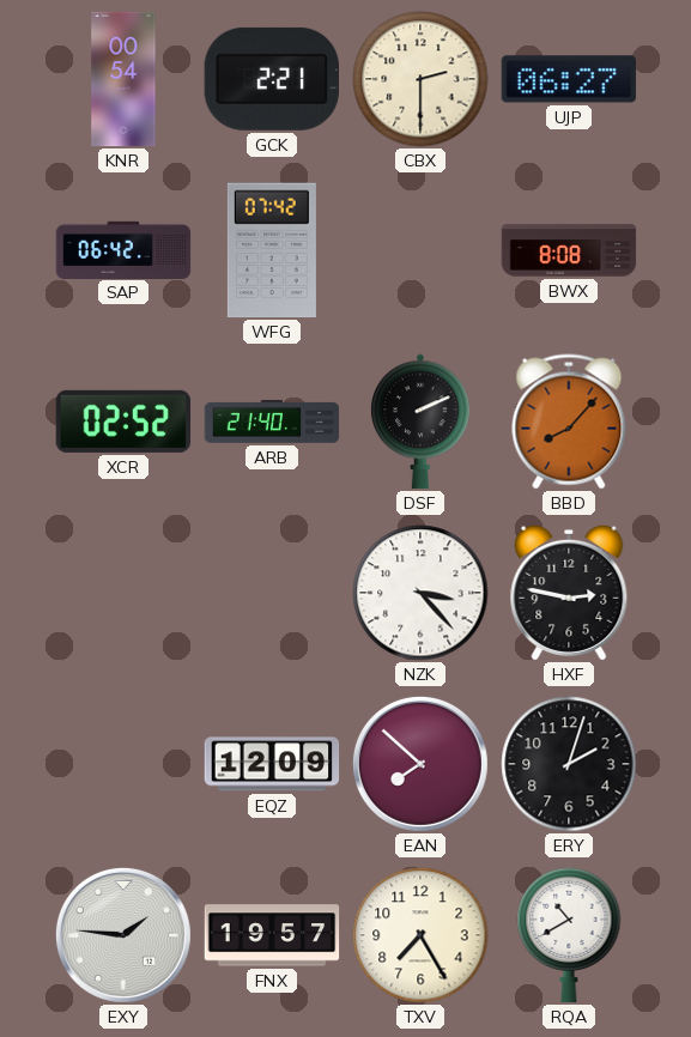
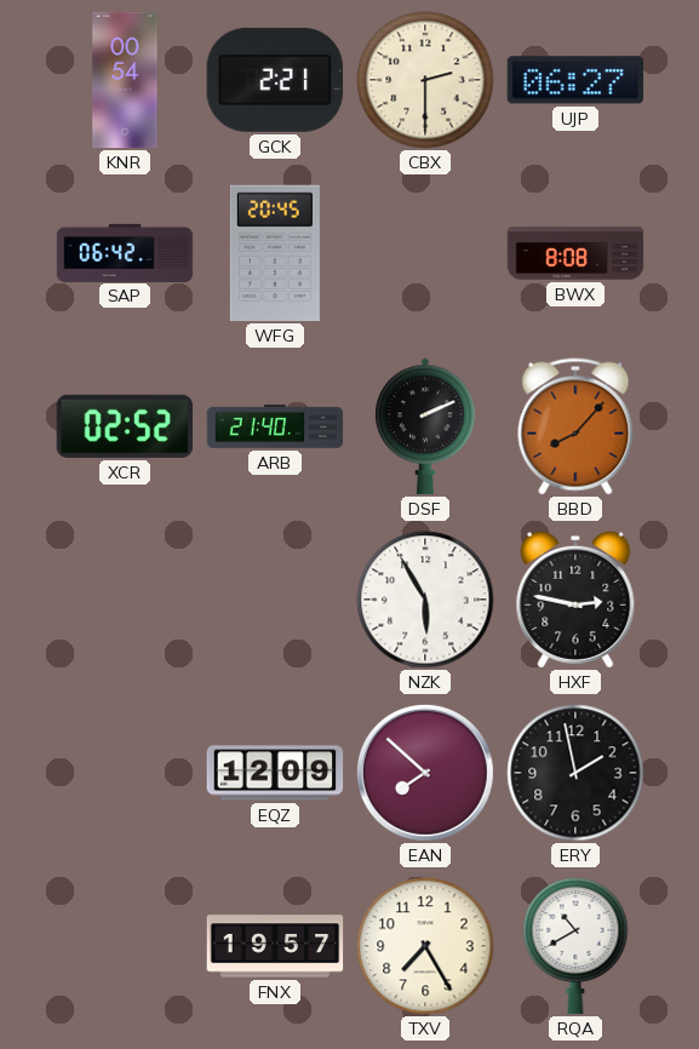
WFG: 07:42 -> 20:45 (275, 253)
NZK: 3:23 -> 5:55 (425, 600)
ERY: 2:03 -> 1:58 (575, 773)
EXY: 1:46 -> none (123, 935)
